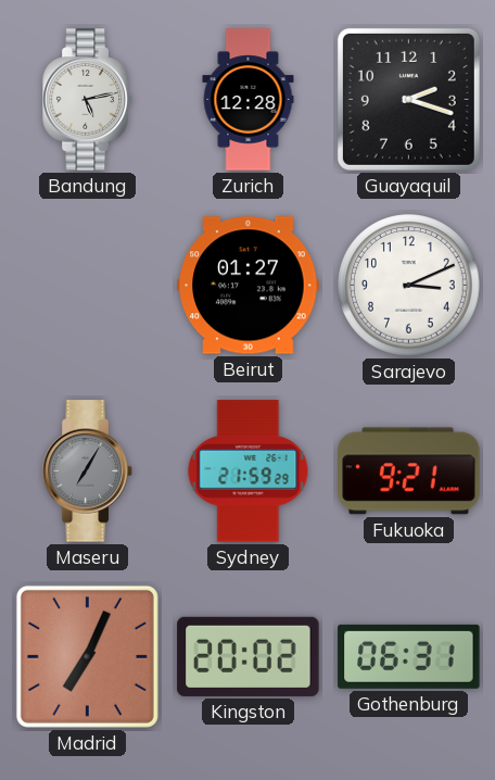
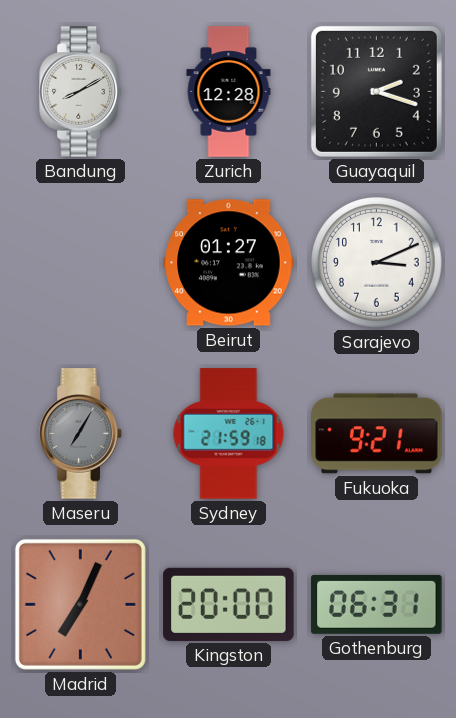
Bandung: 5:13 -> 8:10 (81, 92)
Sydney: 21:59:29 -> 21:59:18 (229, 434)
Kingston: 20:02 -> 20:00 (229, 604)
